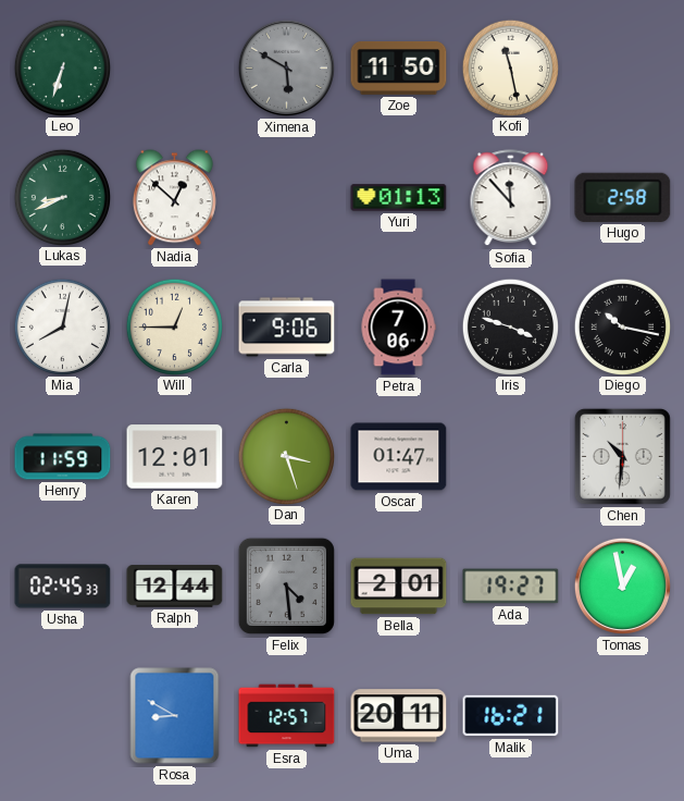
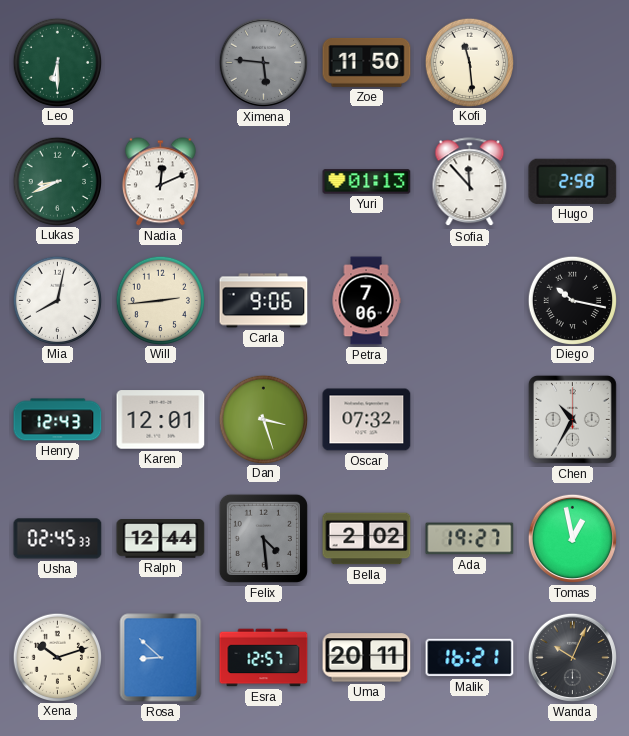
Leo: 6:33 -> 6:30 (57, 62)
Ximena: 5:50 -> 5:46 (263, 62)
Kofi: 11:28 -> 11:29 (469, 62)
Nadia: 12:52 -> 12:11 (160, 182)
Will: 12:45 -> 2:44 (160, 300)
Iris: 3:48 -> none (510, 326)
Henry: 11:59 -> 12:43 (58, 420)
Oscar: 01:47 -> 07:32 (367, 420)
Chen: 10:31 -> 10:35 (572, 419)
Bella: 2:01 -> 2:02 (367, 539)
Xena: none -> 10:12 (57, 657)
Rosa: 8:50 -> 8:52 (161, 658)
Wanda: none -> 10:04 (572, 657)
